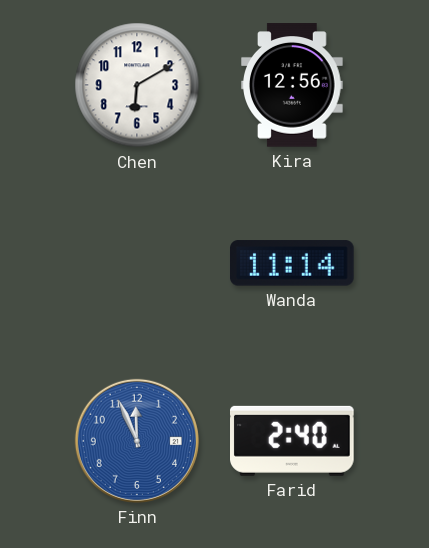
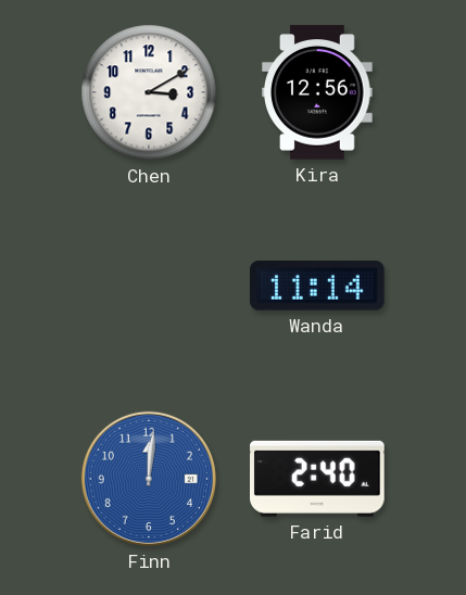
Chen: 6:10 -> 3:10 (149, 92)
Finn: 11:56 -> 12:01 (149, 479)
